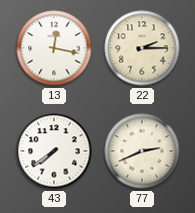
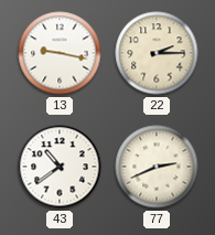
13: 12:17 -> 9:17 (60, 53)
43: 7:39 -> 10:39 (60, 167)
